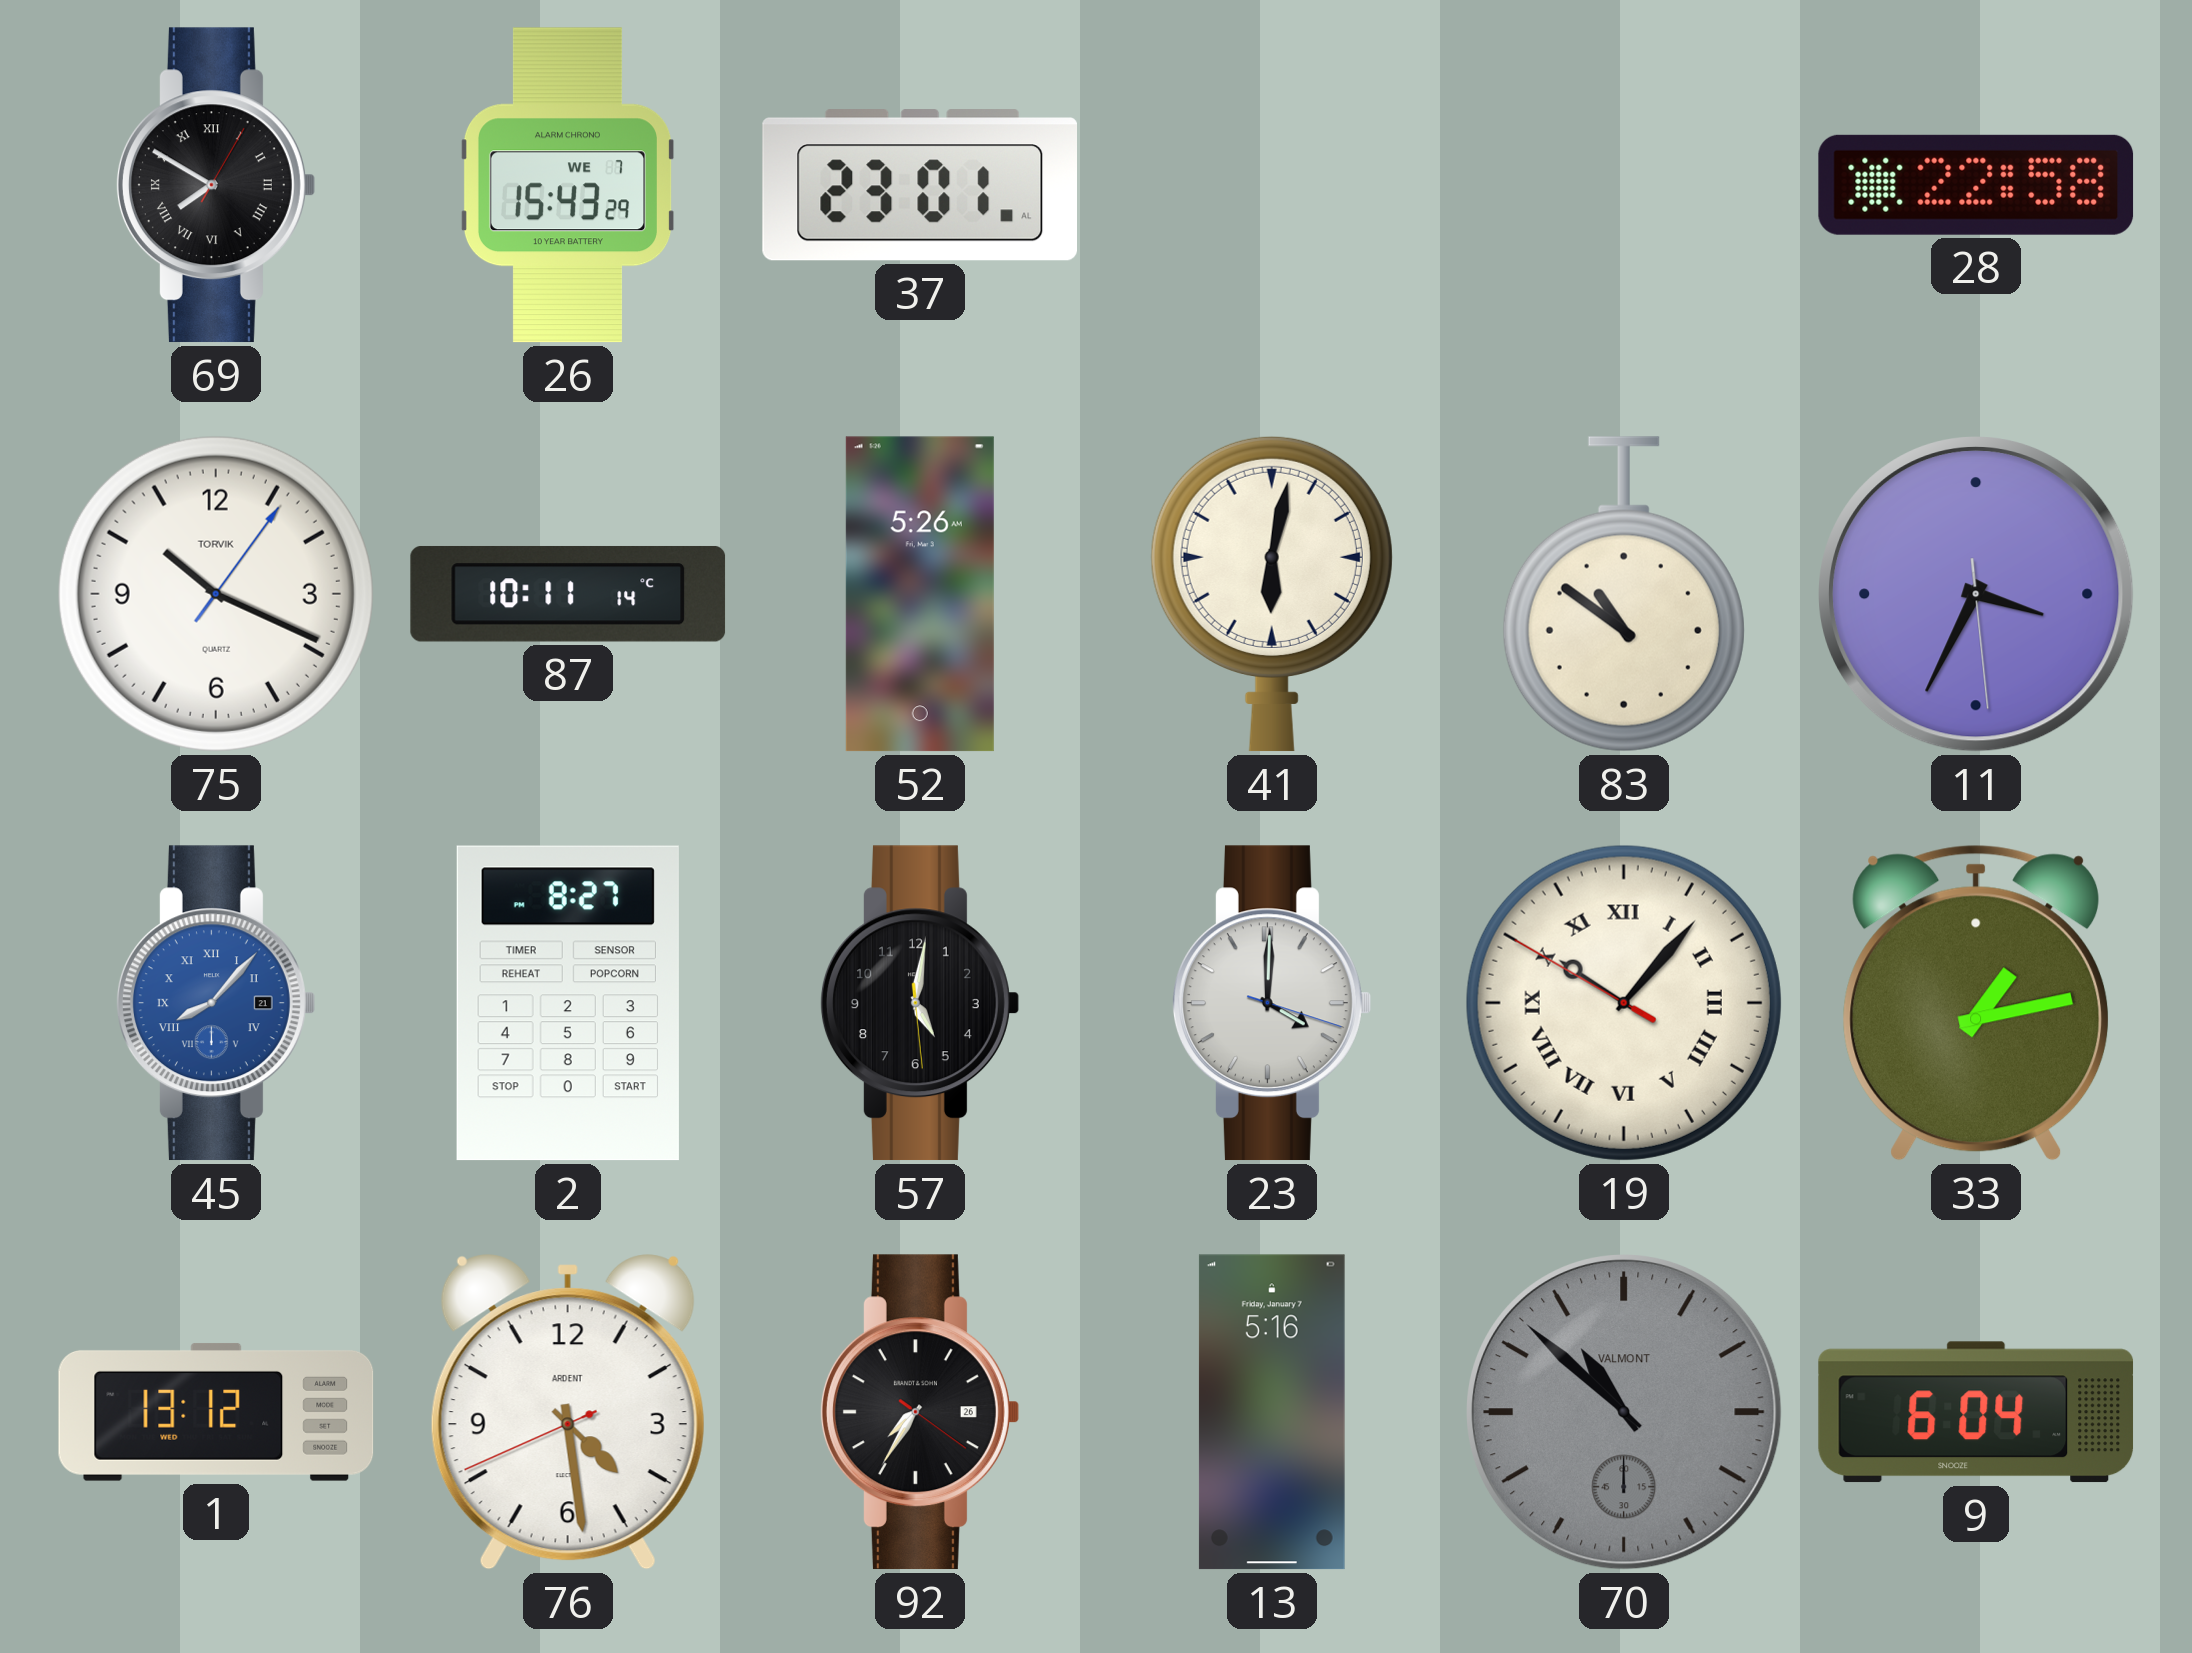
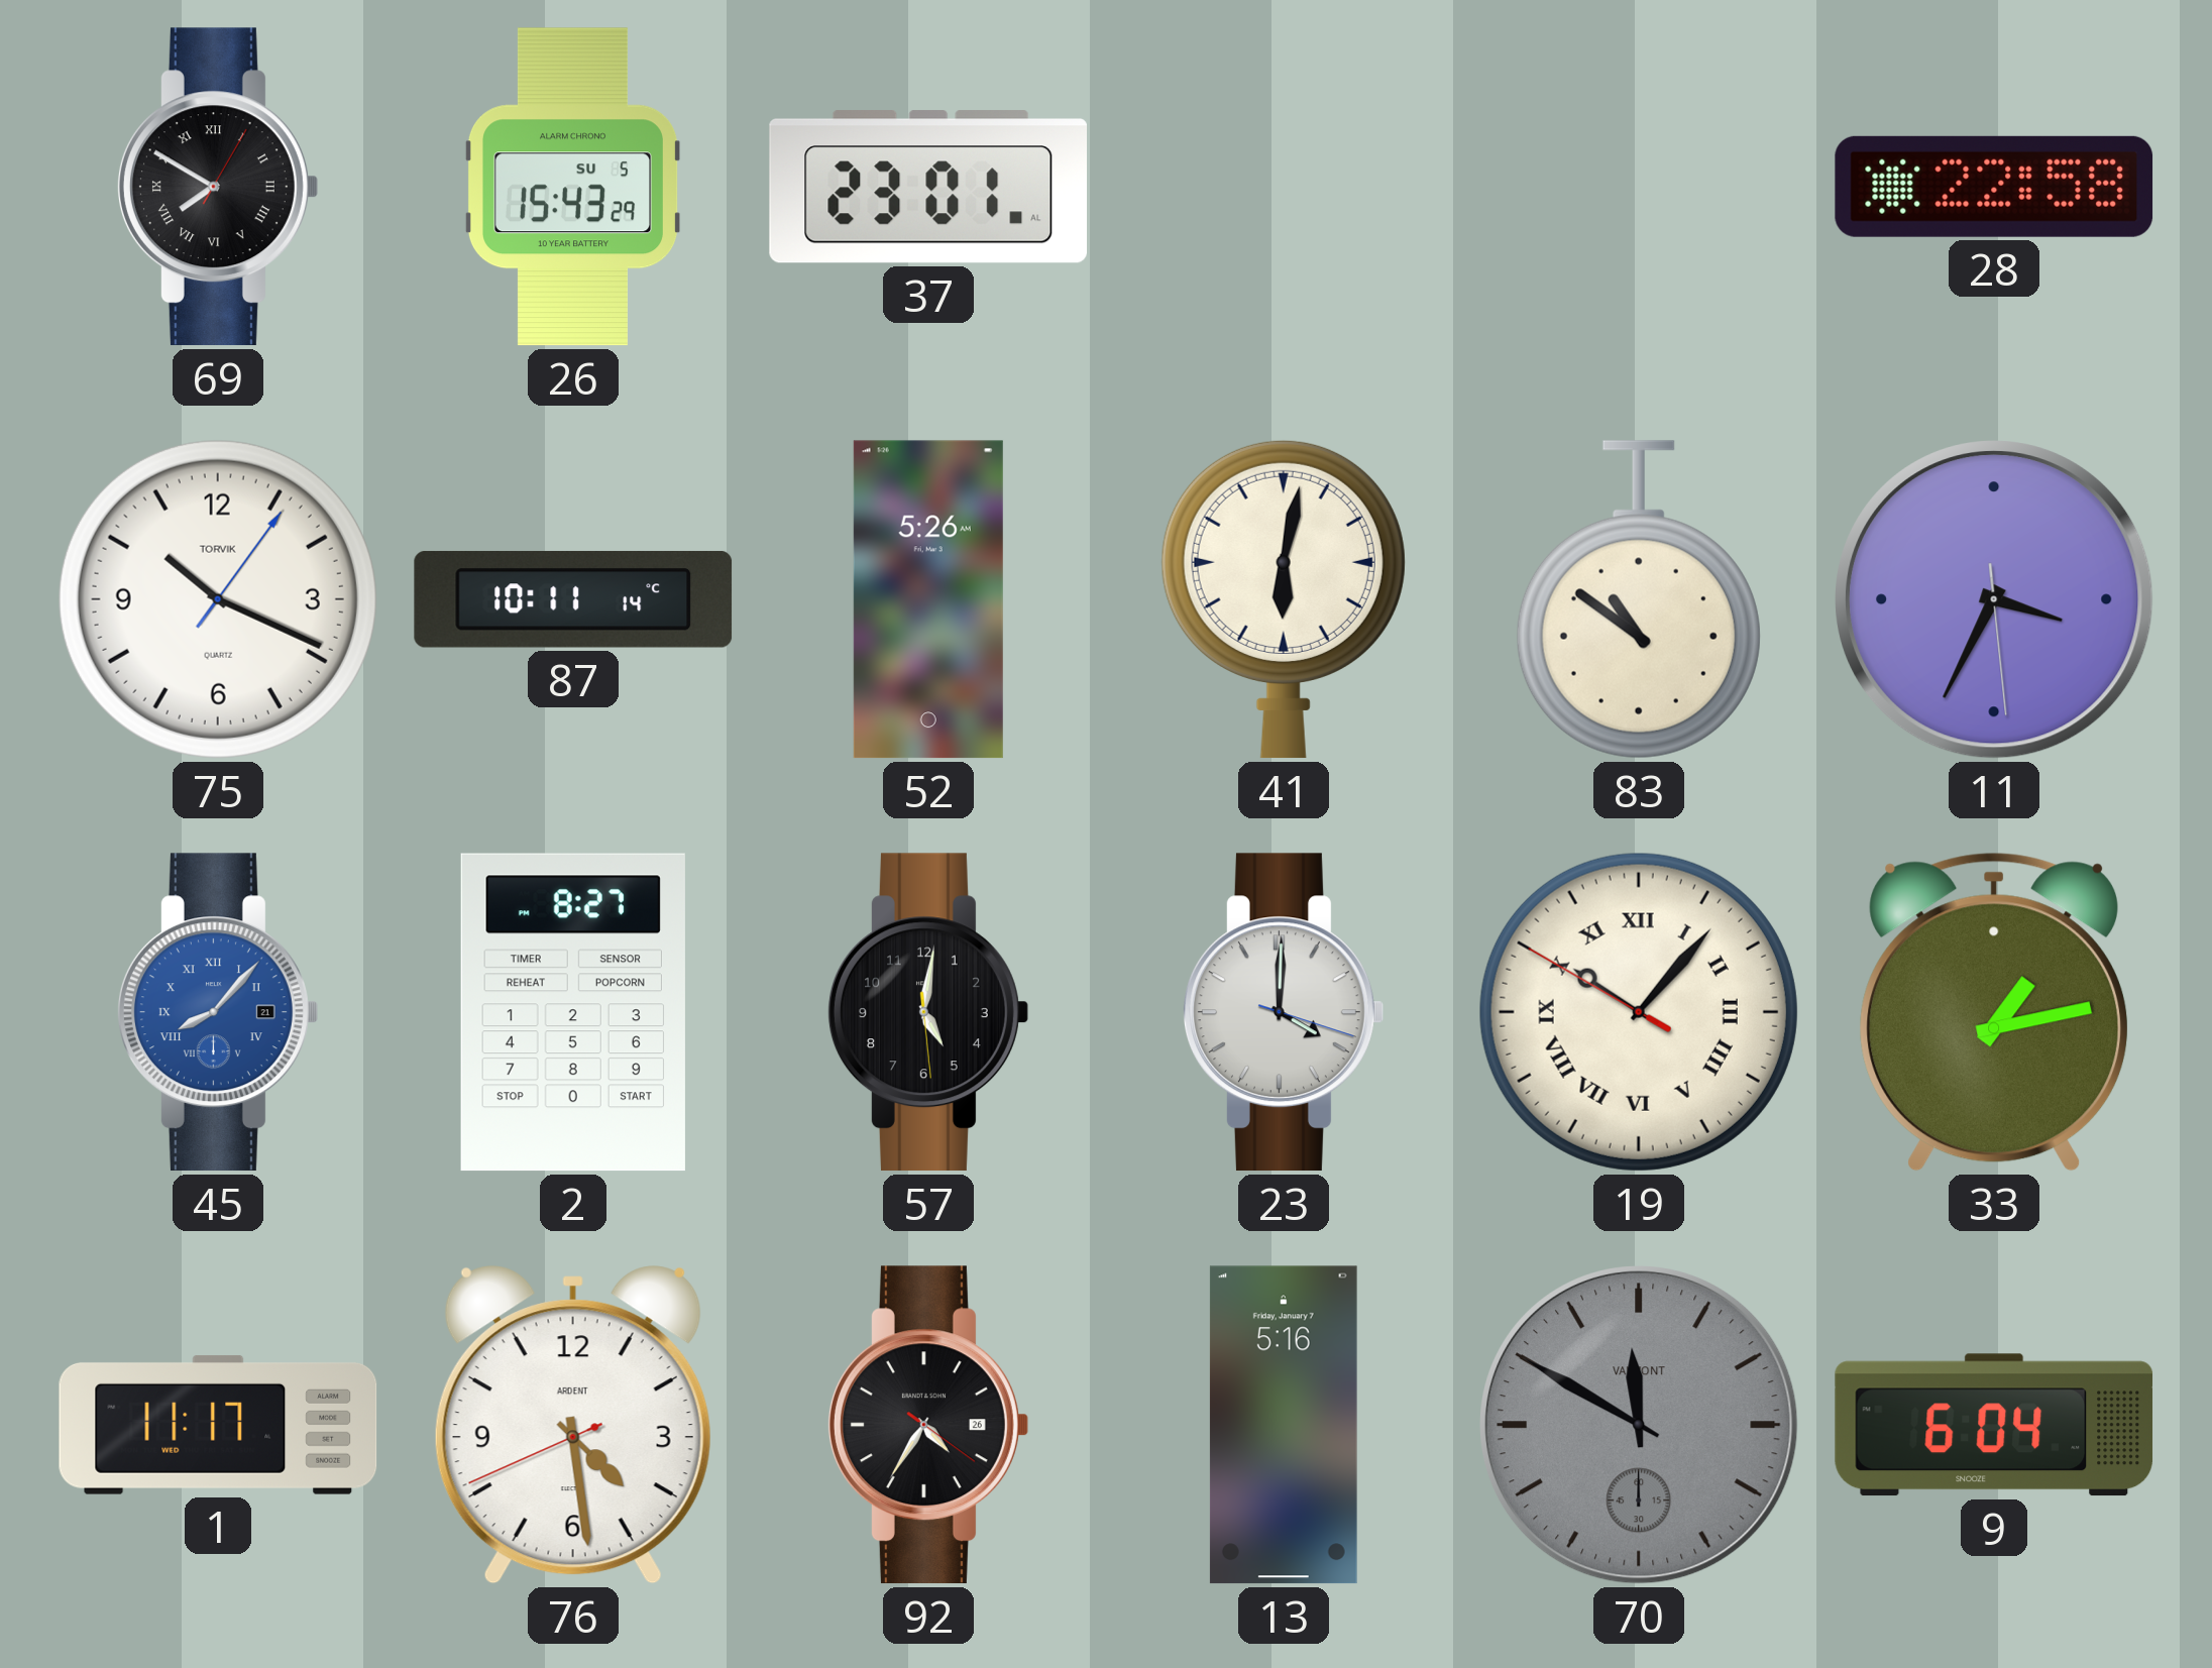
26 date: WE 7 -> SU 5 (573, 187)
1: 13:12 -> 11:17 (218, 1425)
92: 7:35 -> 4:35 (928, 1425)
70: 10:52 -> 11:50 (1640, 1426)
